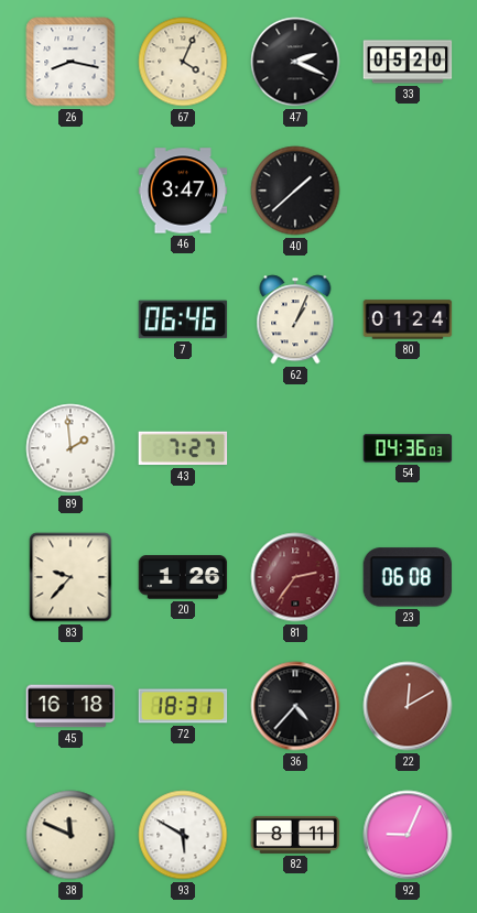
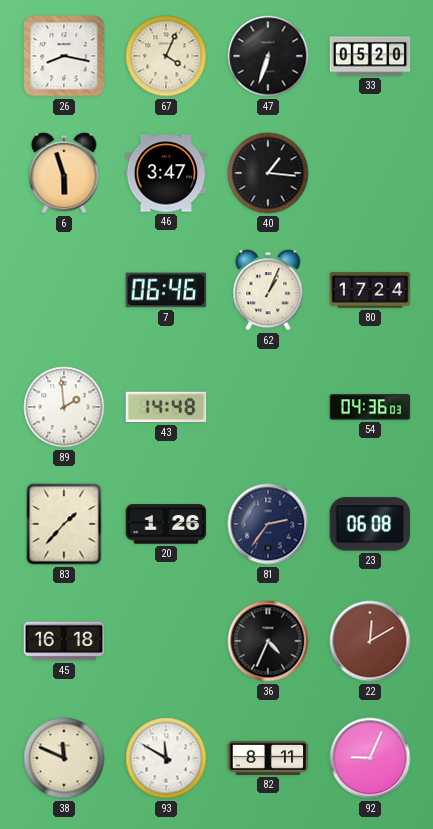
47: 2:19 -> 6:33 (268, 56)
6: none -> 5:57 (64, 173)
40: 1:38 -> 1:16 (268, 173)
80: 01:24 -> 17:24 (370, 290)
43: 7:27 -> 14:48 (166, 407)
83: 9:37 -> 1:37 (64, 524)
81 dial: burgundy -> navy (268, 524)
72: 18:31 -> none (183, 706)
36: 4:37 -> 4:34 (268, 641)
93: 5:50 -> 11:50 (166, 758)
